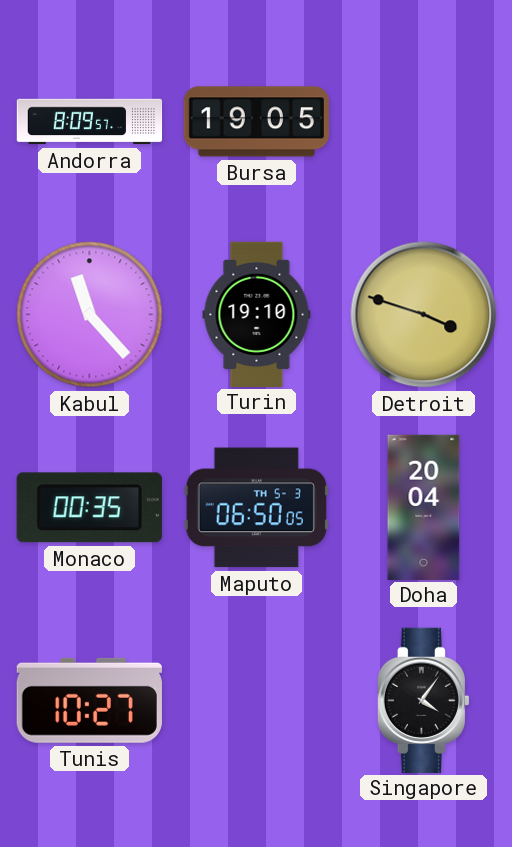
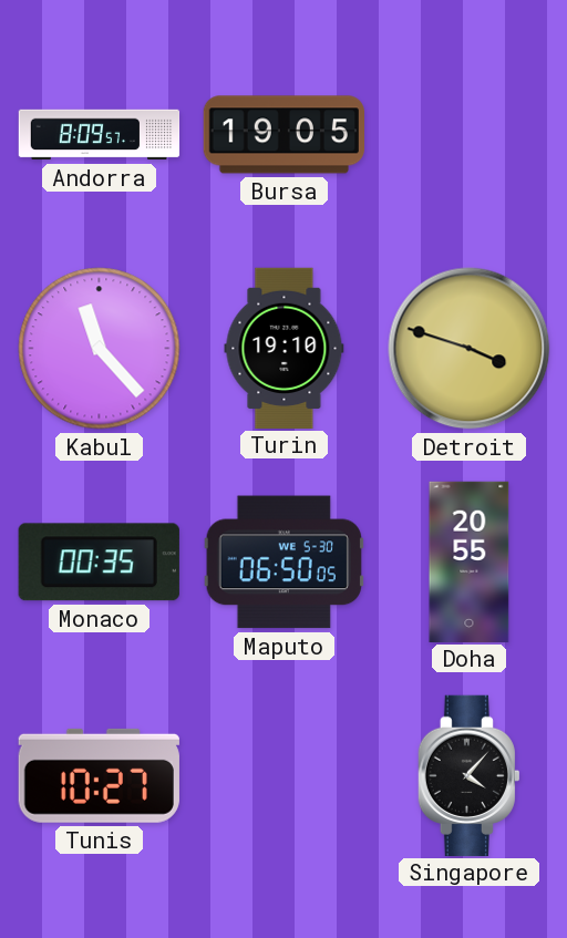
Maputo date: TH 5-3 -> WE 5-30 (283, 563)
Doha: 20:04 -> 20:55 (470, 561)
Singapore: 4:06 -> 4:07 (468, 775)
